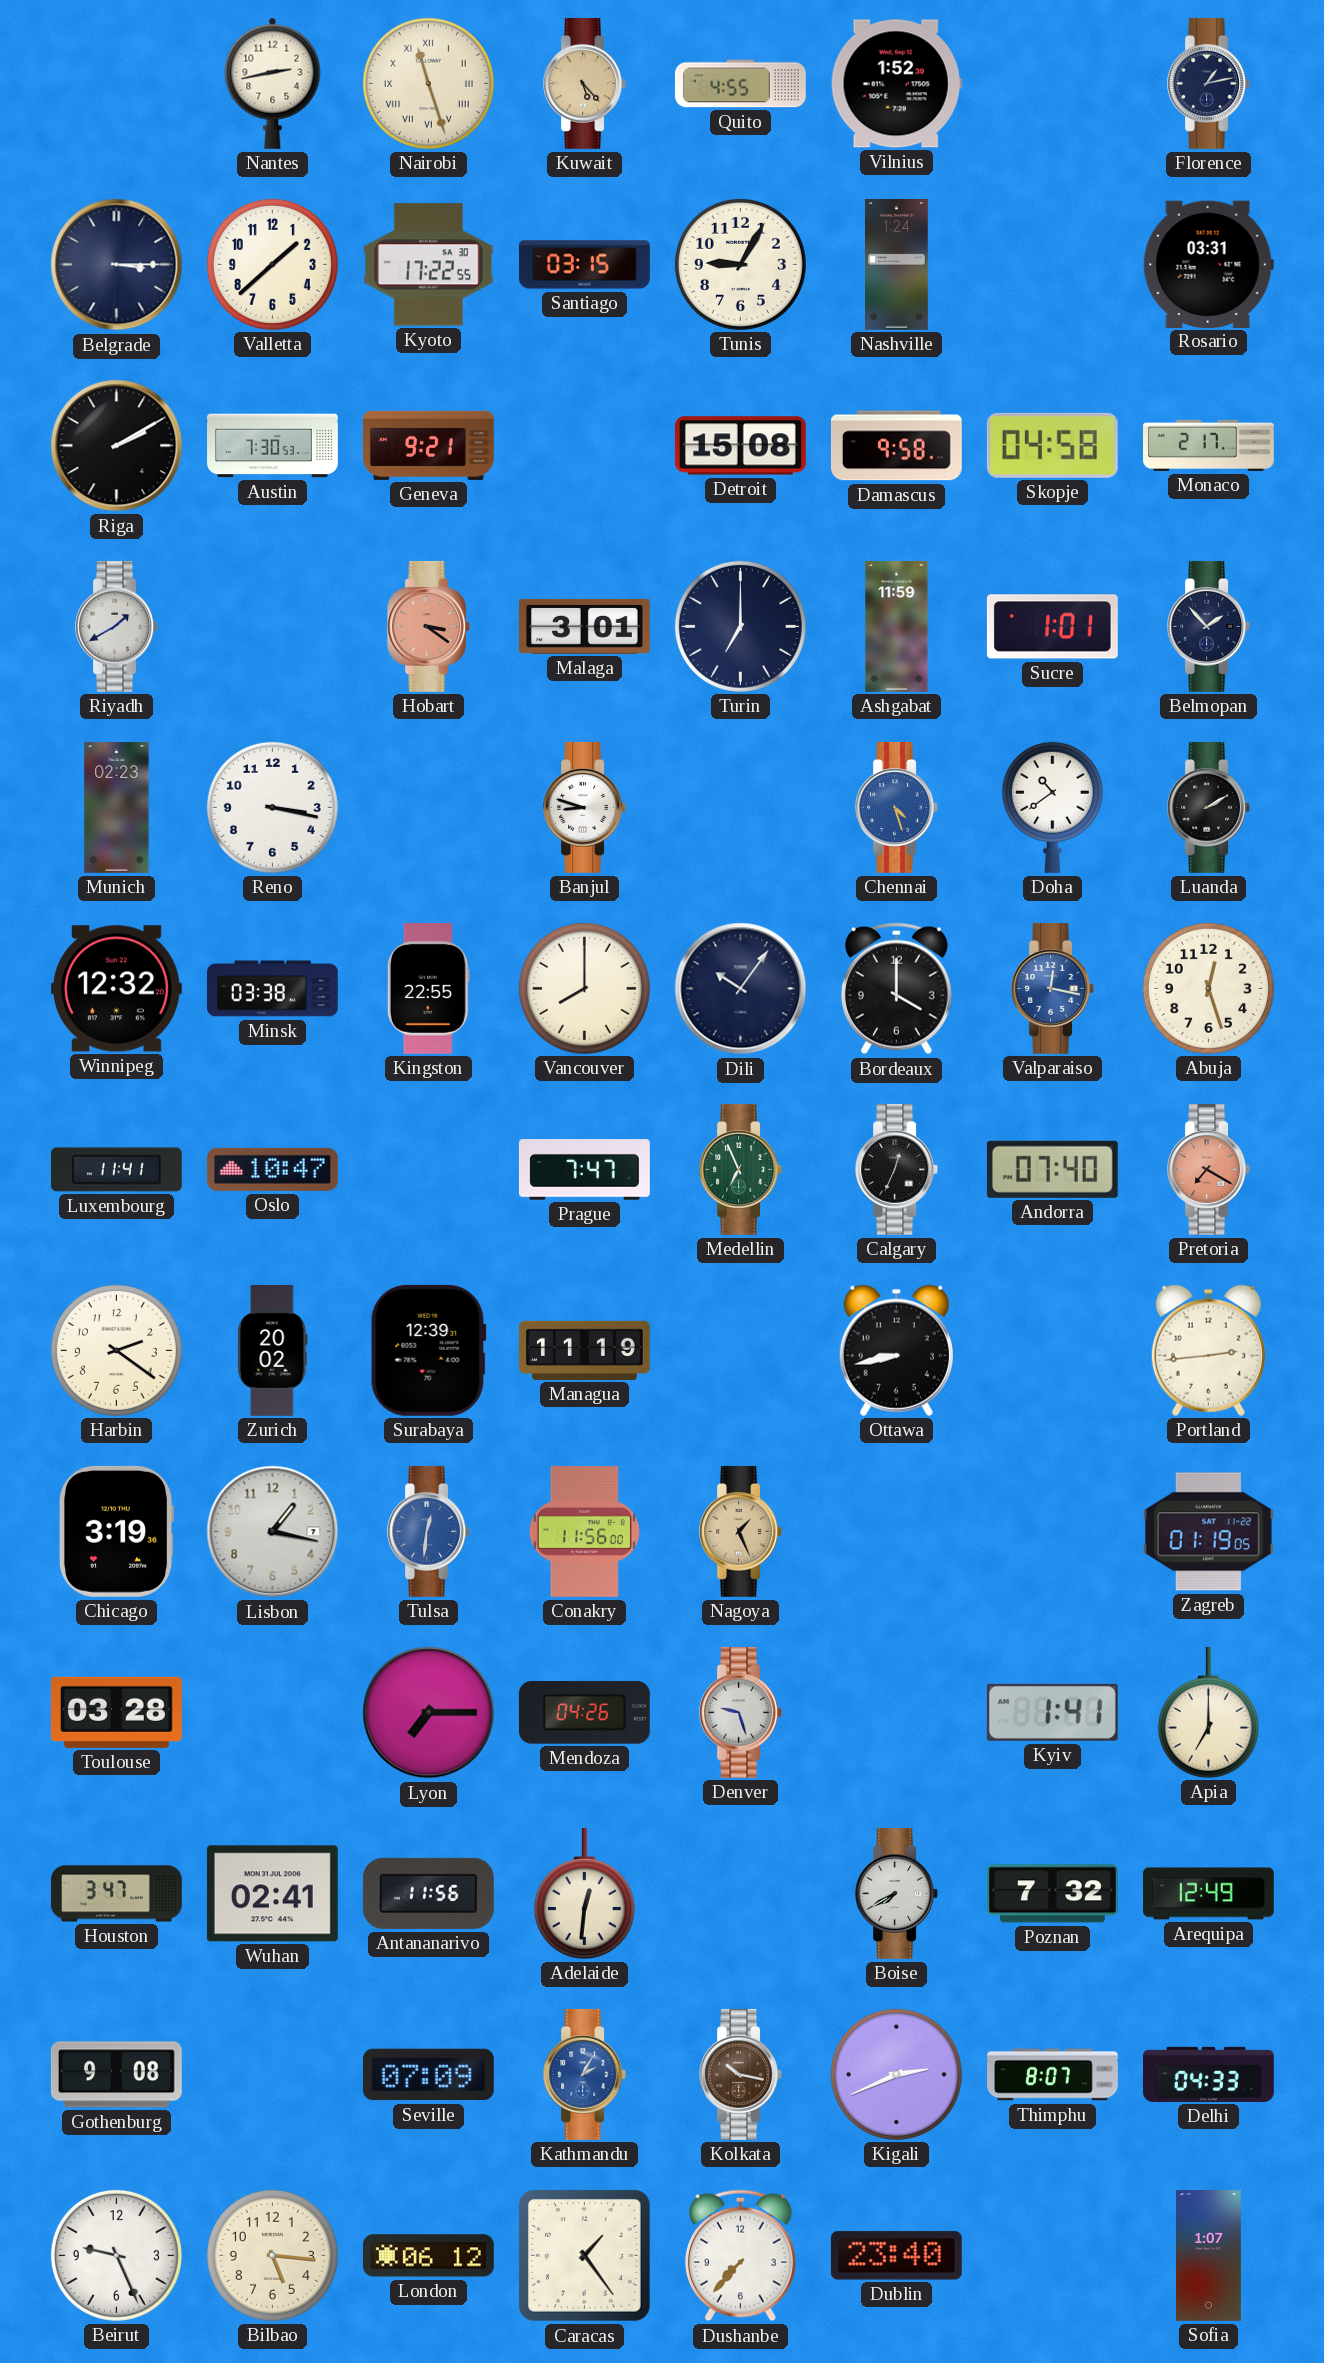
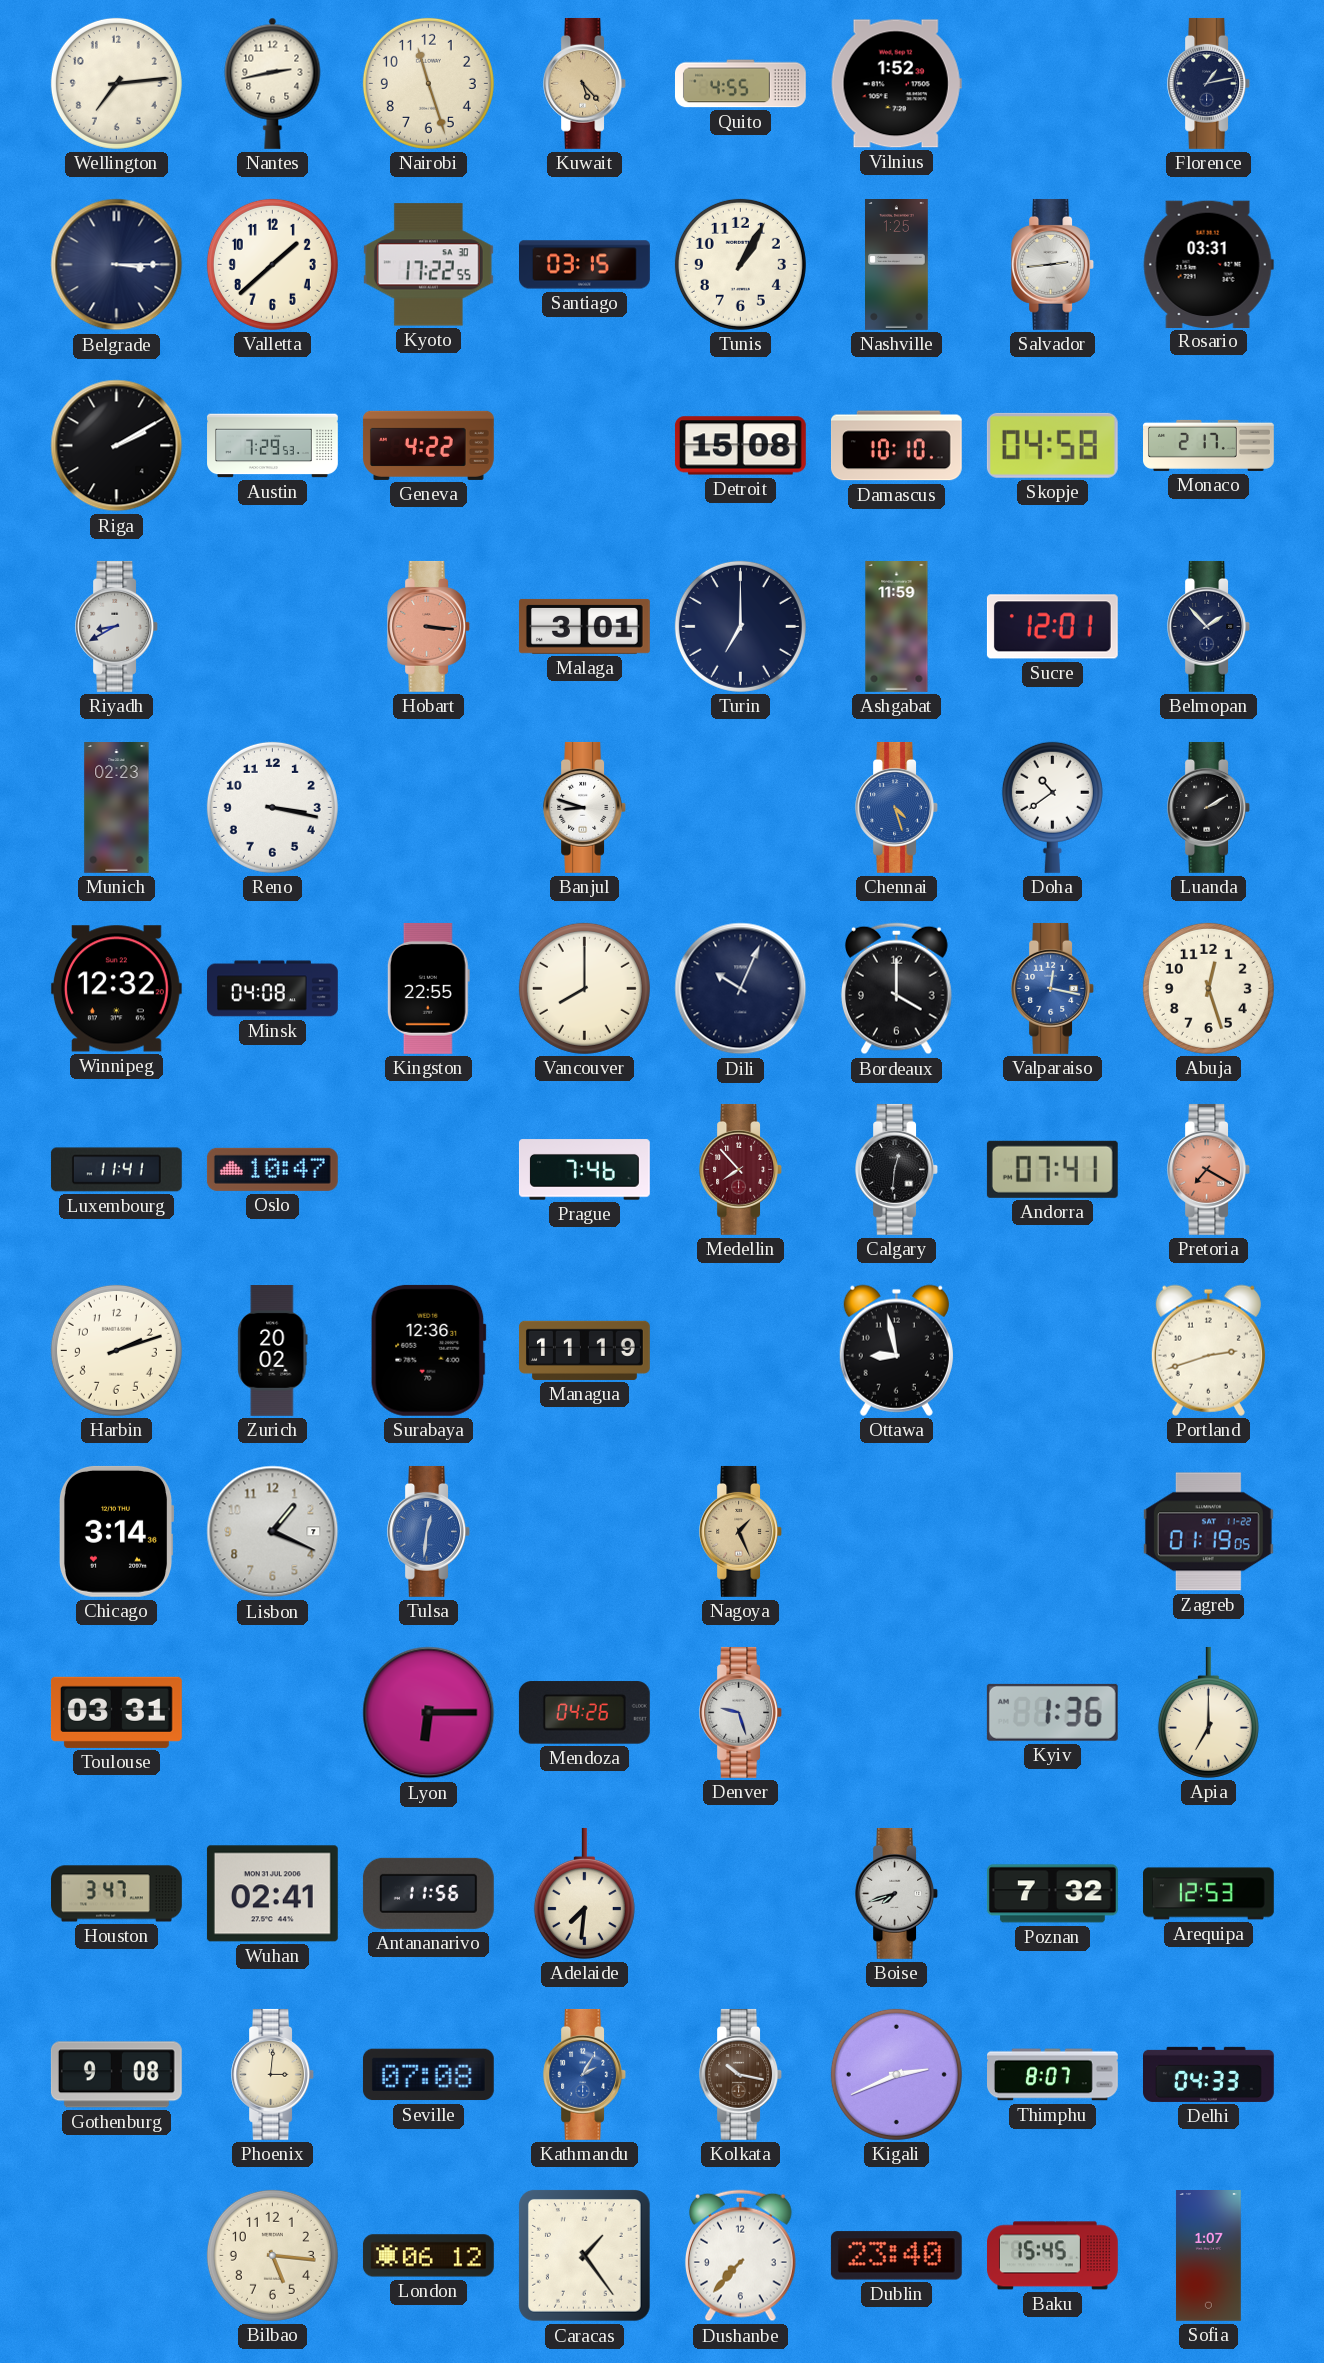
Wellington: none -> 7:14 (116, 83)
Nairobi numerals: Roman -> Arabic (428, 83)
Tunis: 9:05 -> 1:05 (740, 264)
Nashville: 1:24 -> 1:25 (897, 265)
Salvador: none -> 2:44 (1053, 264)
Austin: 7:30 -> 7:29 (273, 446)
Geneva: 9:21 -> 4:22 (429, 445)
Damascus: 9:58 -> 10:10 (896, 446)
Riyadh: 1:40 -> 8:40 (117, 626)
Hobart: 3:21 -> 3:16 (429, 626)
Sucre: 1:01 -> 12:01 (1052, 627)
Minsk: 03:38 -> 04:08 (273, 989)
Dili: 10:06 -> 10:04 (741, 989)
Prague: 7:47 -> 7:46 (584, 1170)
Medellin: 6:56 -> 7:53 (741, 1169)
Medellin dial: green -> burgundy (741, 1169)
Calgary: 12:34 -> 12:31 (897, 1169)
Andorra: 07:40 -> 07:41 (1052, 1169)
Harbin: 2:21 -> 2:12 (116, 1350)
Surabaya: 12:39 -> 12:36 (428, 1350)
Ottawa: 8:43 -> 8:58 (896, 1350)
Portland: 2:44 -> 2:42 (1208, 1350)
Chicago: 3:19 -> 3:14 (116, 1531)
Lisbon: 1:17 -> 1:19 (273, 1532)
Conakry: 11:56 -> none (584, 1532)
Toulouse: 03:28 -> 03:31 (116, 1712)
Lyon: 7:15 -> 6:15 (429, 1713)
Kyiv: 1:41 -> 1:36 (1052, 1712)
Adelaide: 12:31 -> 7:31 (584, 1893)
Boise: 7:40 -> 7:42 (897, 1893)
Arequipa: 12:49 -> 12:53 (1209, 1894)
Phoenix: none -> 3:01 (273, 2074)
Seville: 07:09 -> 07:08 (428, 2075)
Beirut: 9:26 -> none (116, 2255)
Baku: none -> 15:45 (1053, 2256)
